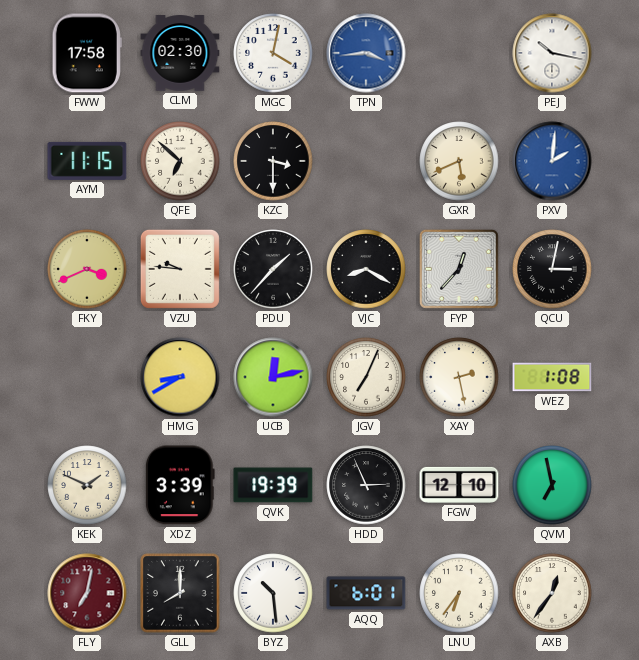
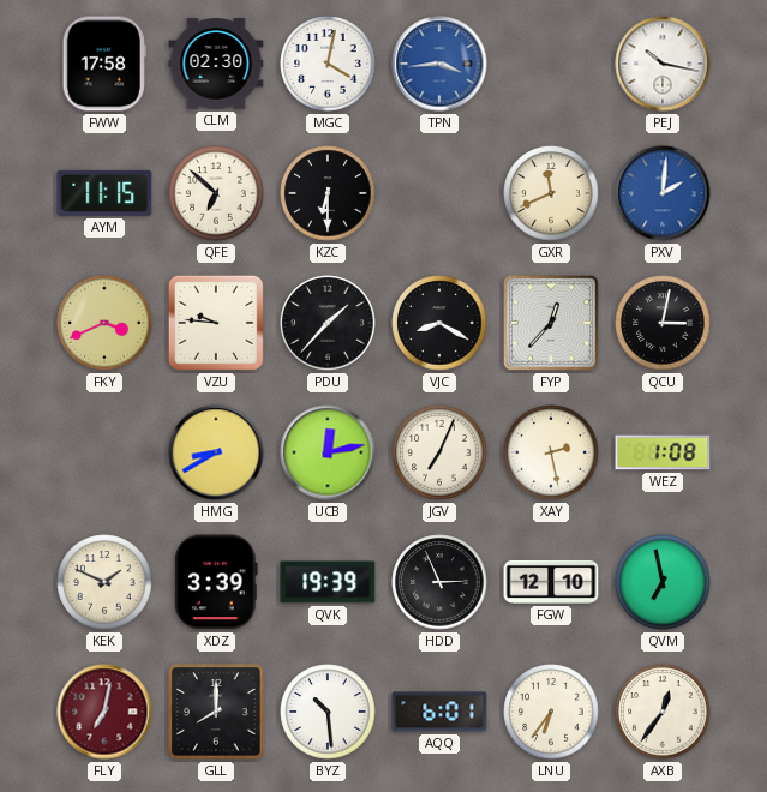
KZC: 3:30 -> 6:30 (328, 193)
GXR: 5:41 -> 11:41 (551, 193)
